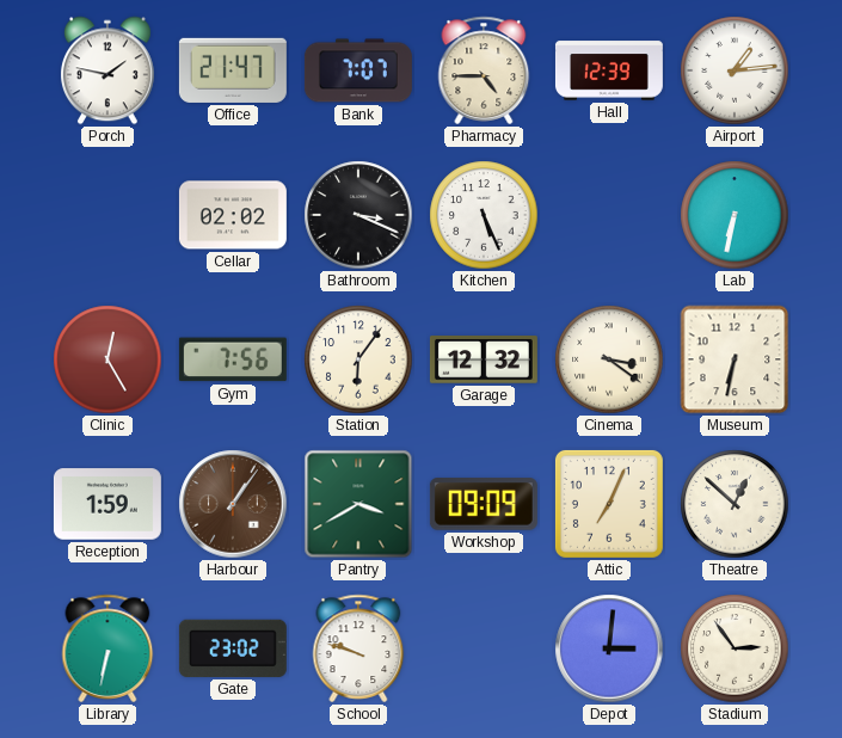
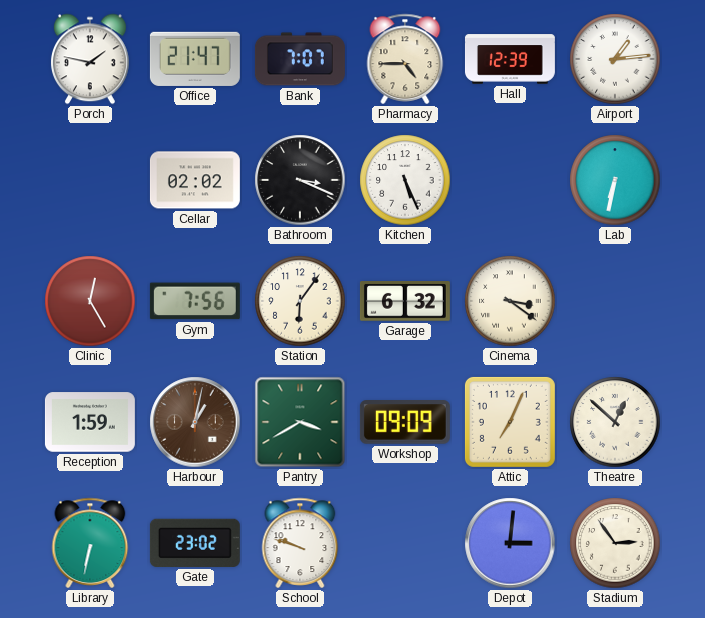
Garage: 12:32 -> 6:32 (405, 301)
Museum: 6:32 -> none (735, 359)
Harbour: 1:06 -> 1:02 (195, 422)
